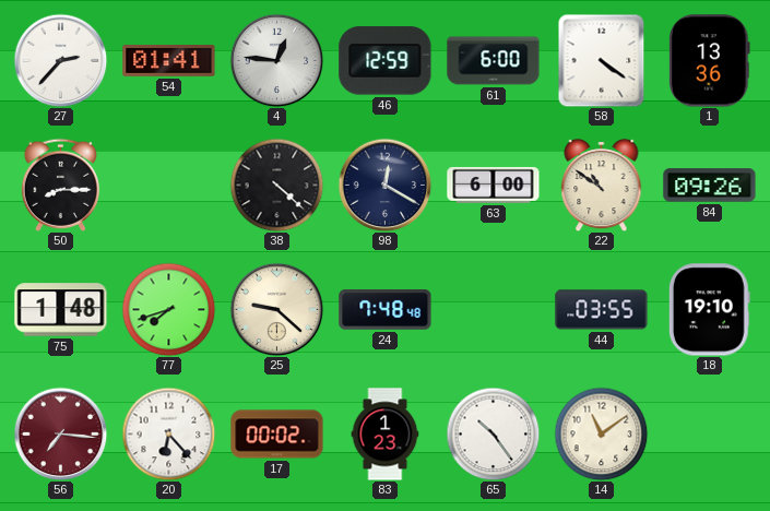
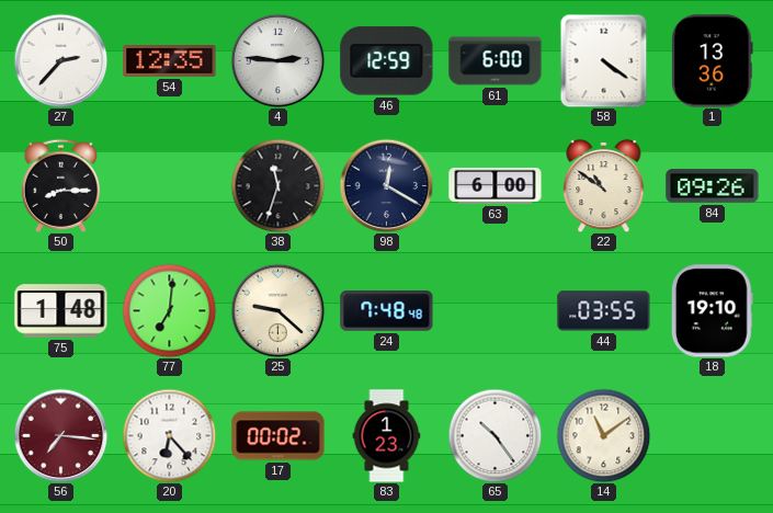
54: 01:41 -> 12:35 (170, 61)
4: 12:46 -> 2:46 (277, 60)
38: 4:22 -> 11:33 (277, 185)
77: 7:42 -> 7:01 (169, 310)
